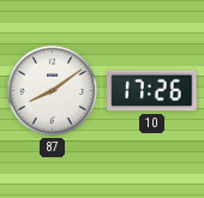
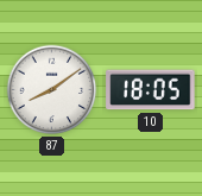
10: 17:26 -> 18:05 (151, 90)
